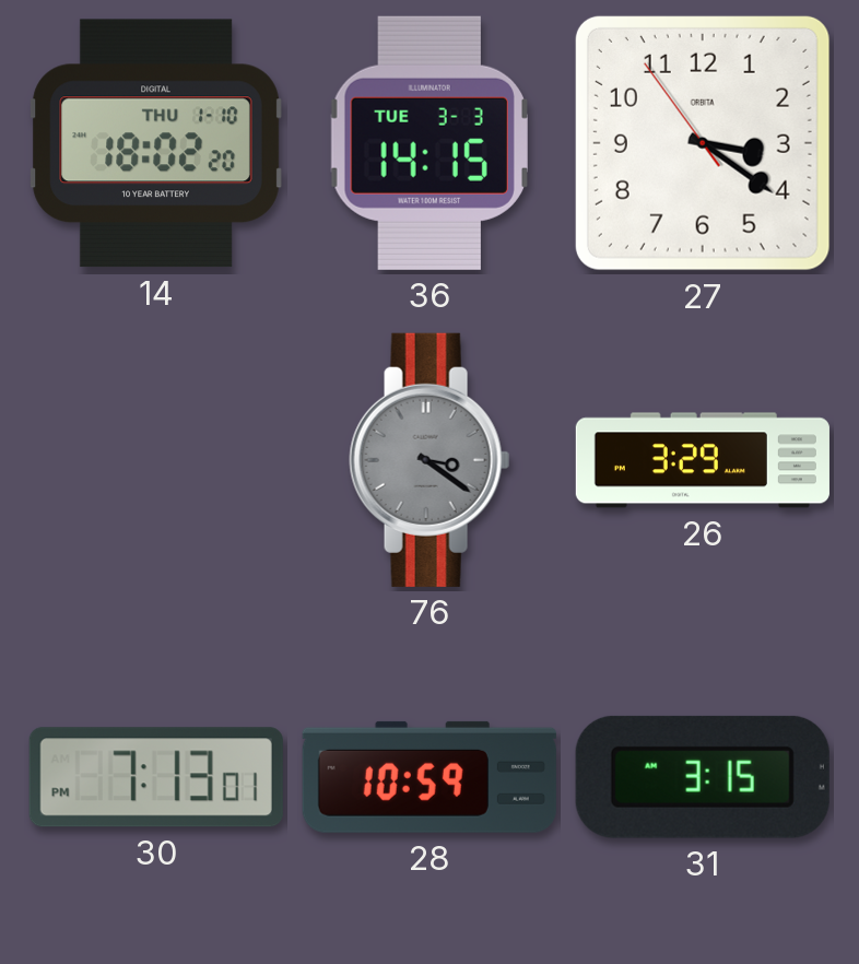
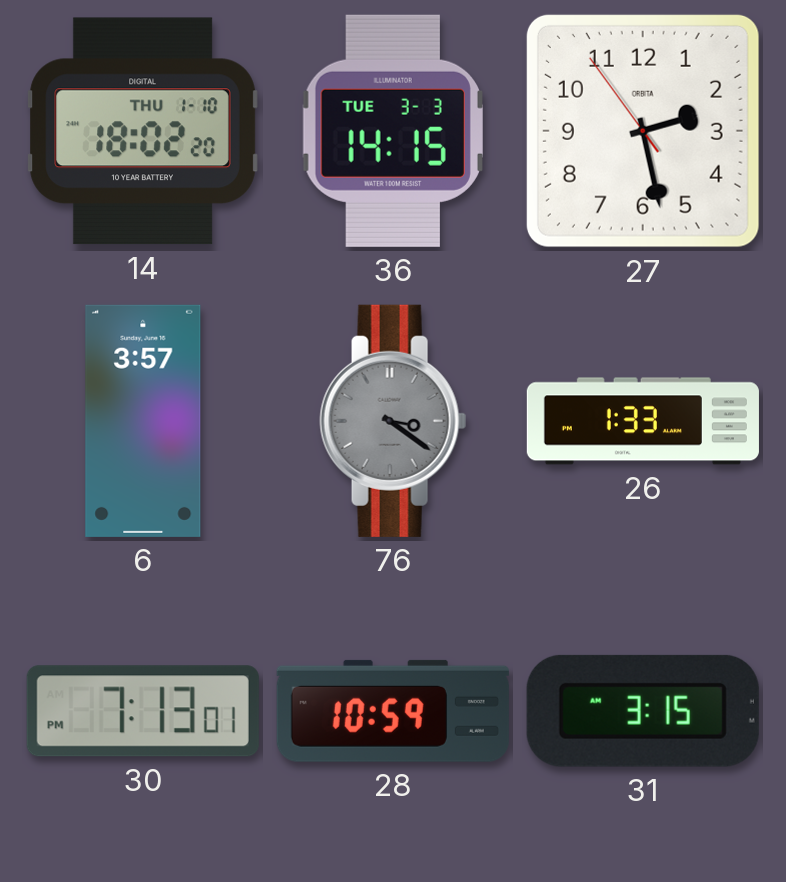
27: 3:20 -> 2:27 (643, 131)
6: none -> 3:57 (143, 421)
26: 3:29 -> 1:33 (643, 421)
